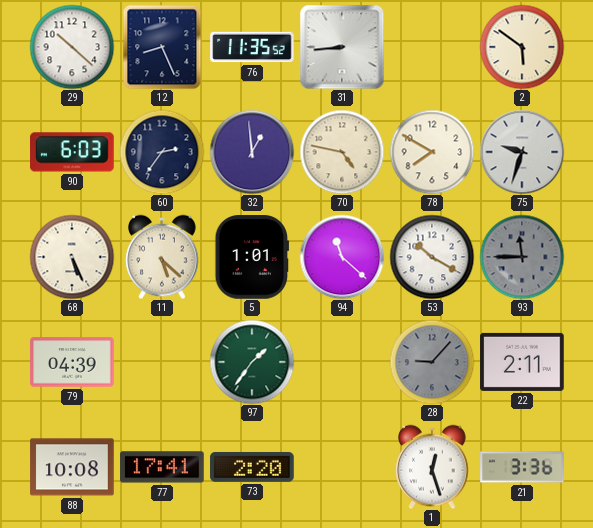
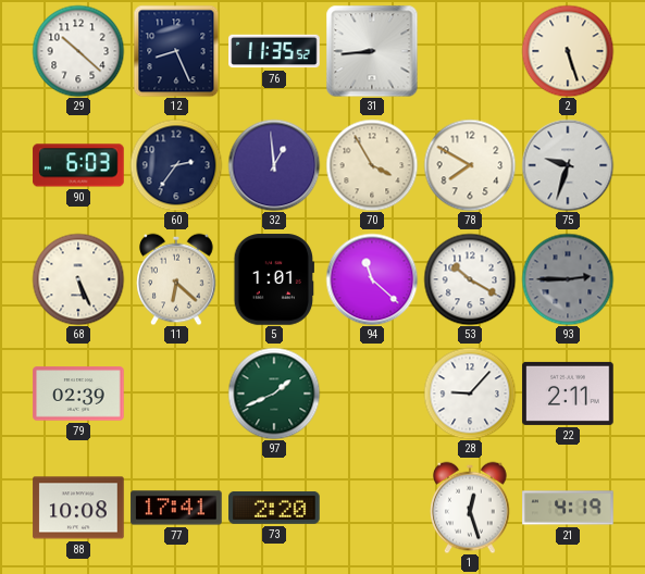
2: 5:51 -> 5:27 (568, 51)
70: 4:47 -> 3:55 (372, 165)
11: 5:22 -> 6:22 (176, 279)
93: 11:45 -> 2:45 (568, 279)
79: 04:39 -> 02:39 (78, 394)
97: 1:36 -> 1:41 (274, 394)
28 dial: grey -> white (470, 394)
21: 3:36 -> 4:19 (568, 508)
